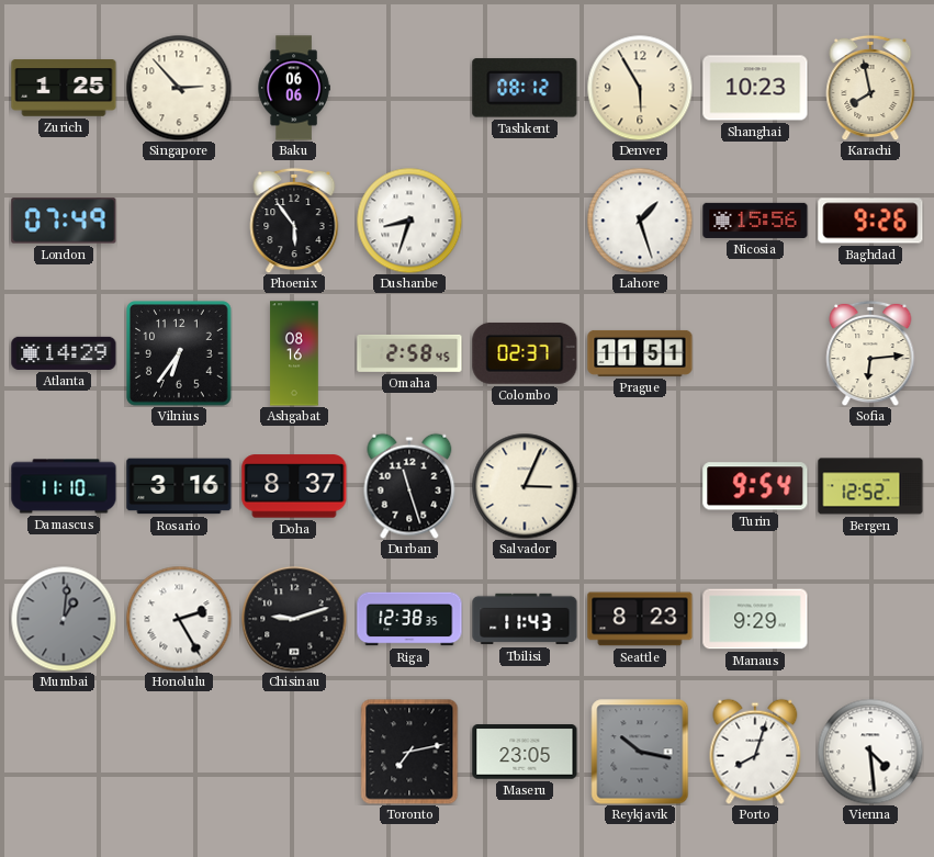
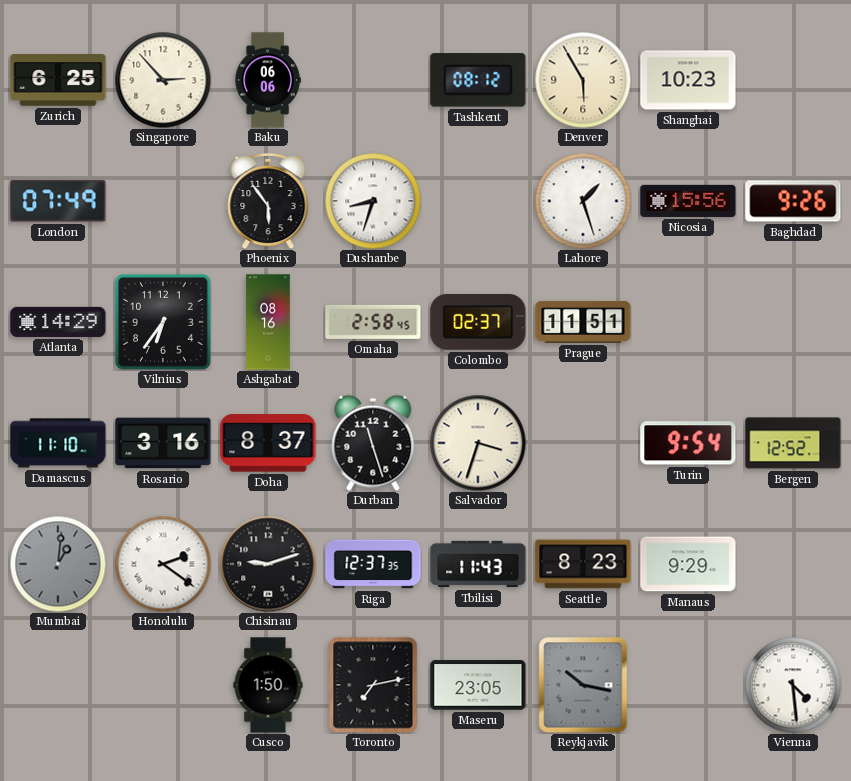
Zurich: 1:25 -> 6:25 (58, 80)
Karachi: 7:58 -> none (870, 88)
Sofia: 6:14 -> none (870, 353)
Salvador: 3:04 -> 3:33 (478, 443)
Honolulu: 2:25 -> 2:21 (163, 564)
Riga: 12:38 -> 12:37 (373, 564)
Cusco: none -> 1:50 (268, 685)
Porto: 8:03 -> none (755, 752)
